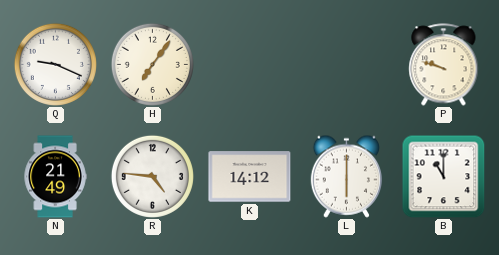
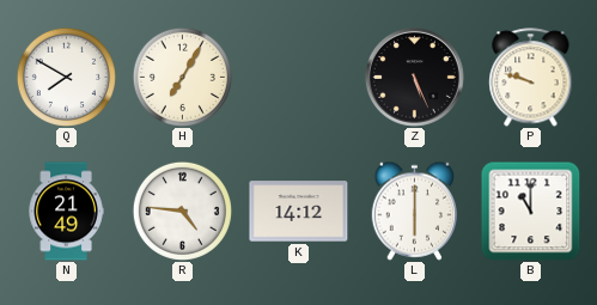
Q: 9:19 -> 7:50 (66, 77)
H: 7:06 -> 7:05 (182, 77)
Z: none -> 5:26 (414, 77)
